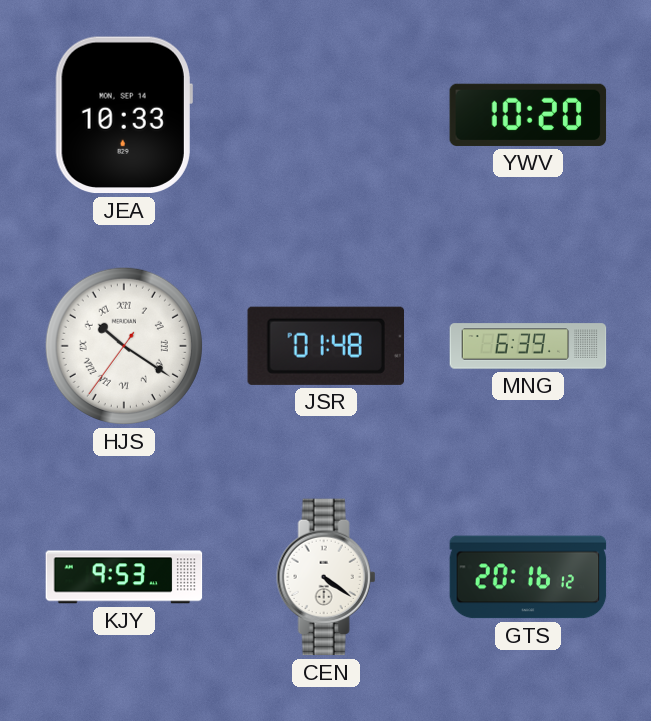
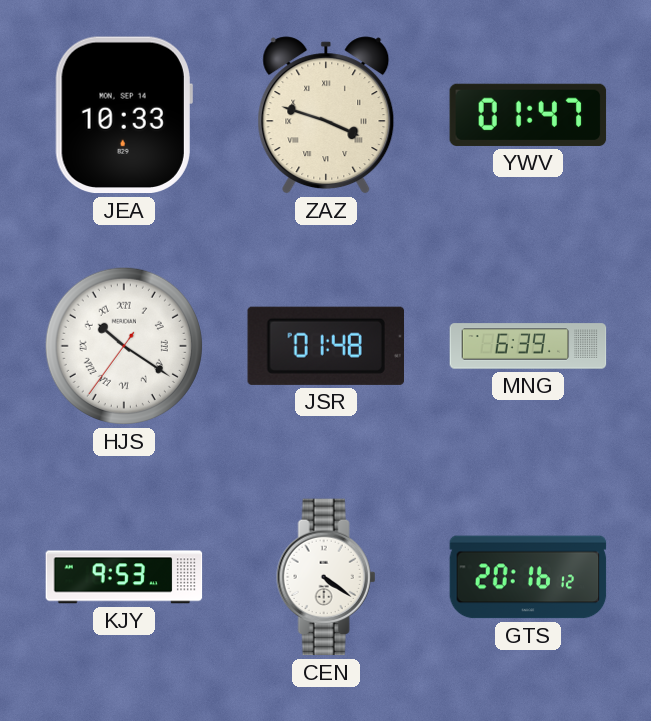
ZAZ: none -> 3:48 (326, 115)
YWV: 10:20 -> 01:47 (528, 115)
